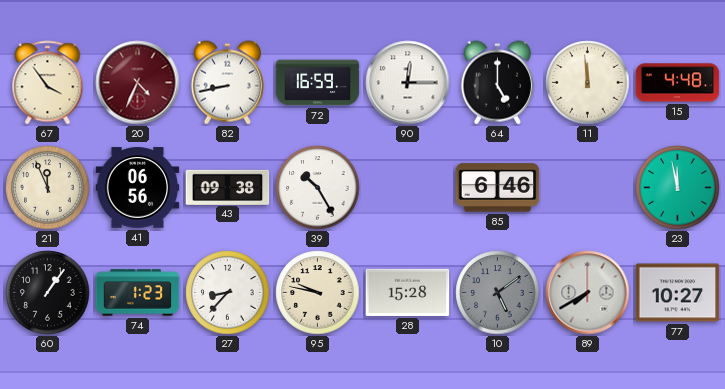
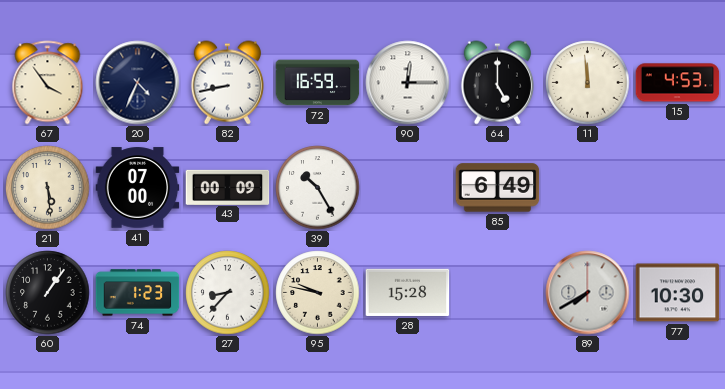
20 dial: burgundy -> navy (138, 83)
15: 4:48 -> 4:53 (678, 83)
21: 11:56 -> 5:29 (48, 188)
41: 06:56 -> 07:00 (138, 188)
43: 09:38 -> 00:09 (228, 187)
85: 6:46 -> 6:49 (498, 188)
23: 11:58 -> none (678, 188)
10: 5:09 -> none (498, 293)
77: 10:27 -> 10:30 (678, 293)
